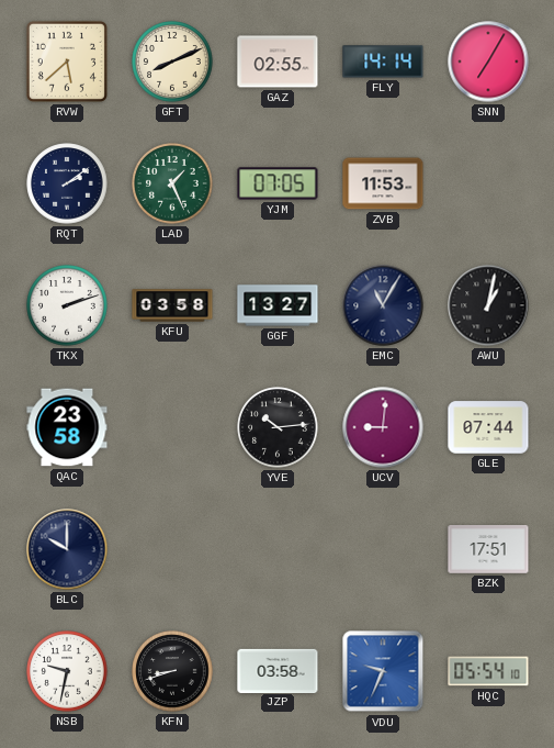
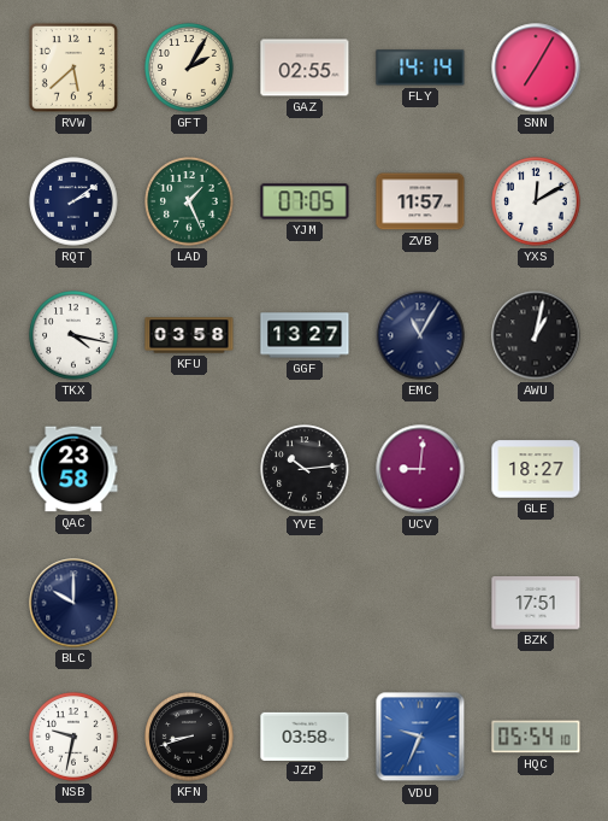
GFT: 8:11 -> 2:05 (189, 68)
ZVB: 11:53 -> 11:57 (420, 201)
YXS: none -> 12:10 (536, 201)
TKX: 2:12 -> 4:17 (73, 335)
GLE: 07:44 -> 18:27 (536, 469)
